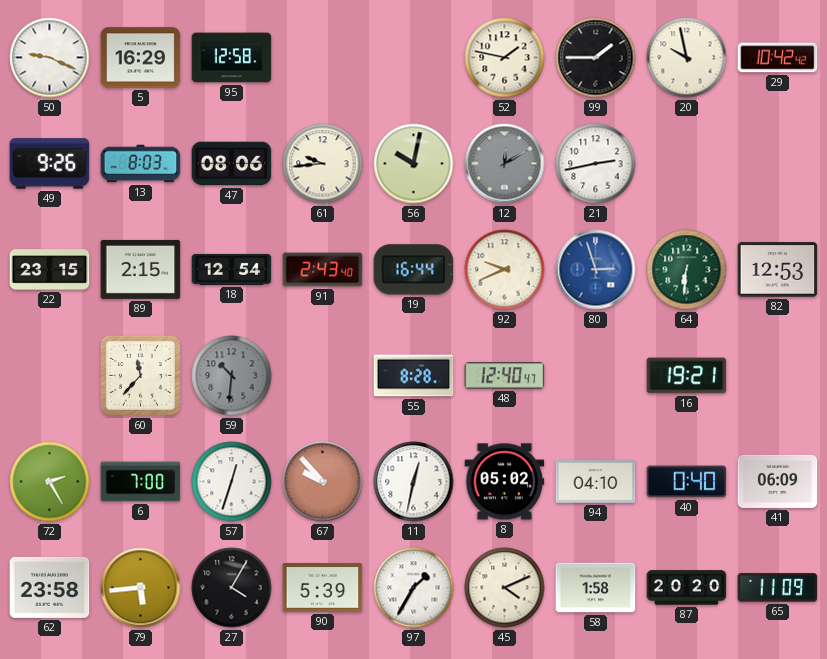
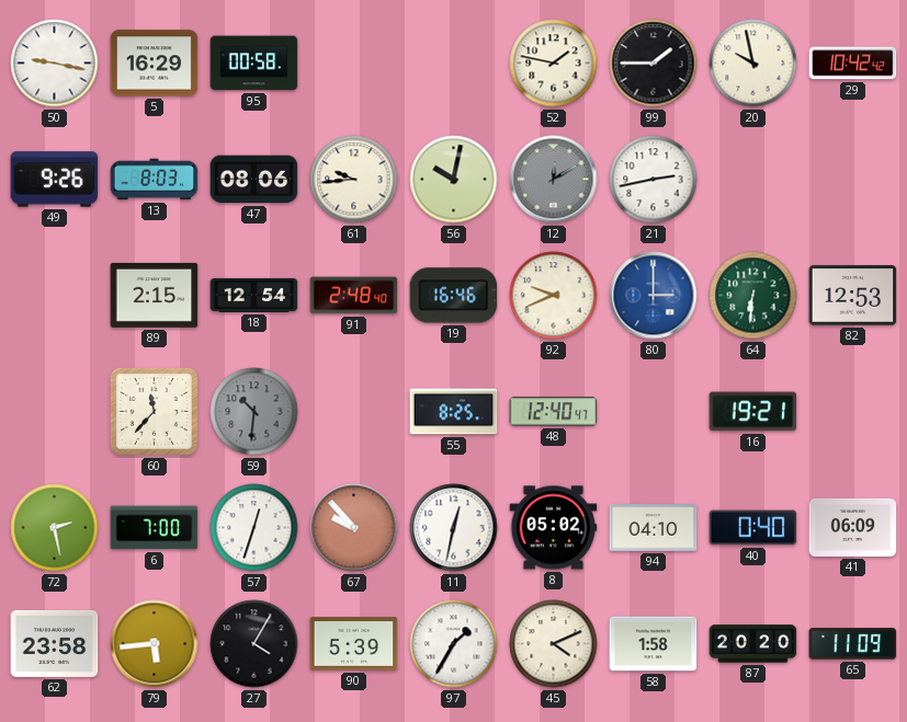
50: 9:19 -> 9:17 (55, 64)
95: 12:58 -> 00:58 (254, 64)
22: 23:15 -> none (50, 270)
91: 2:43 -> 2:48 (354, 296)
19: 16:44 -> 16:46 (454, 296)
80: 2:57 -> 3:00 (654, 296)
55: 8:28 -> 8:25 (454, 412)
72: 2:25 -> 2:28 (55, 528)
